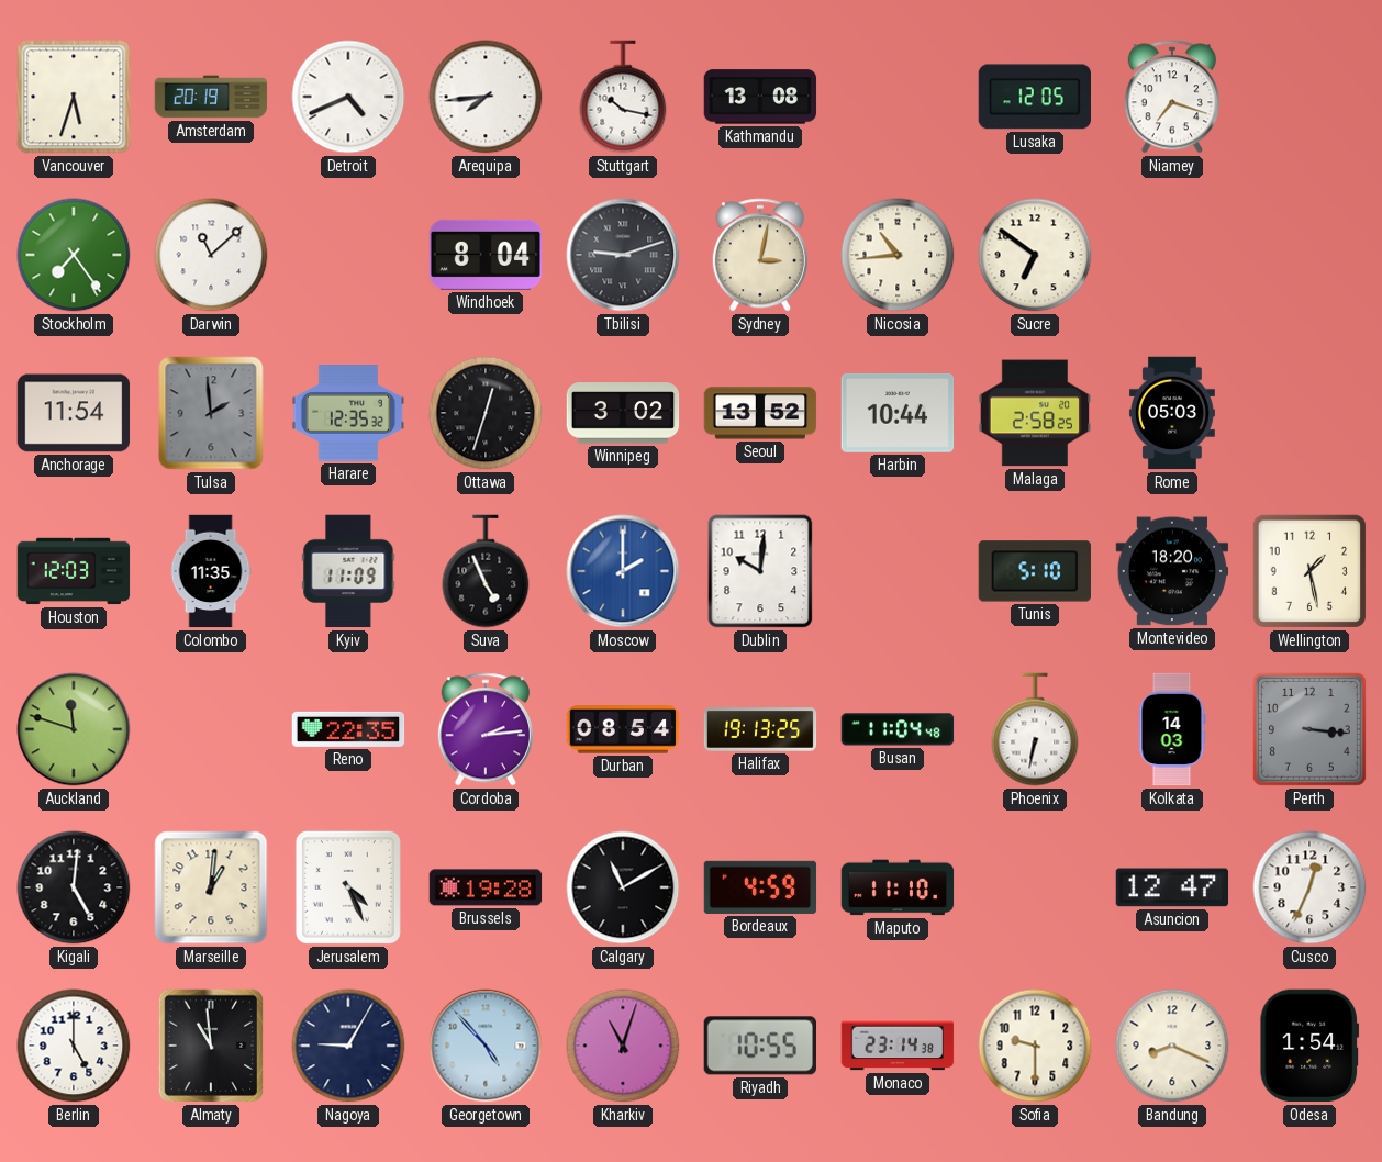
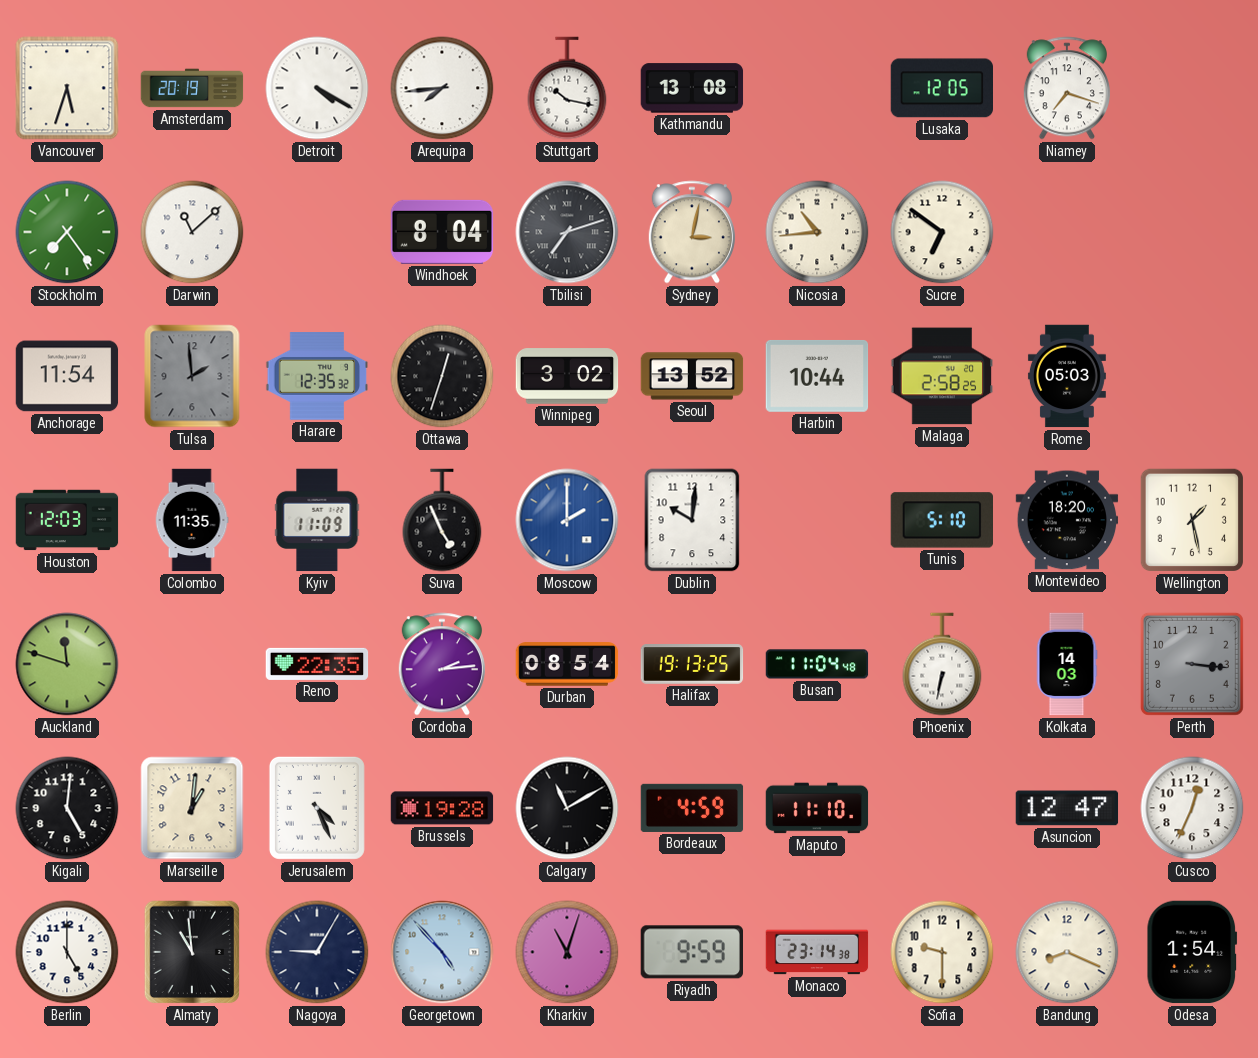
Detroit: 4:41 -> 4:20 (317, 88)
Tbilisi: 9:12 -> 7:12 (567, 232)
Riyadh: 10:55 -> 9:59 (691, 952)
